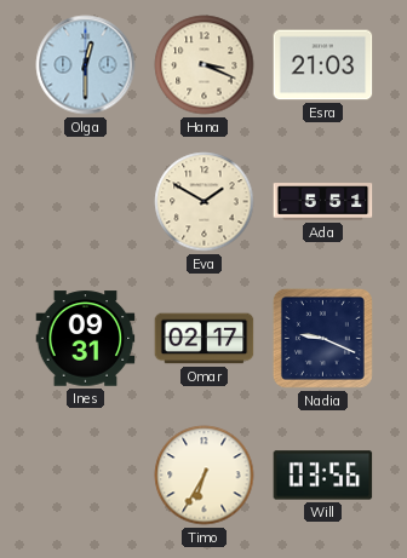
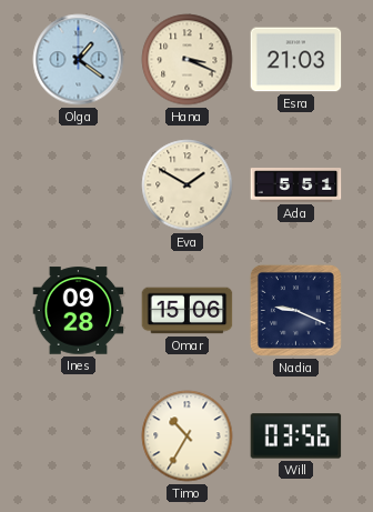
Olga: 12:30 -> 1:21 (79, 60)
Ines: 09:31 -> 09:28 (79, 311)
Omar: 02:17 -> 15:06 (188, 311)
Timo: 6:35 -> 10:35 (188, 436)
